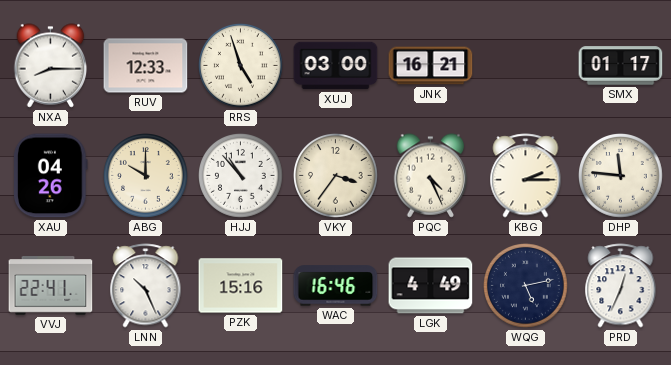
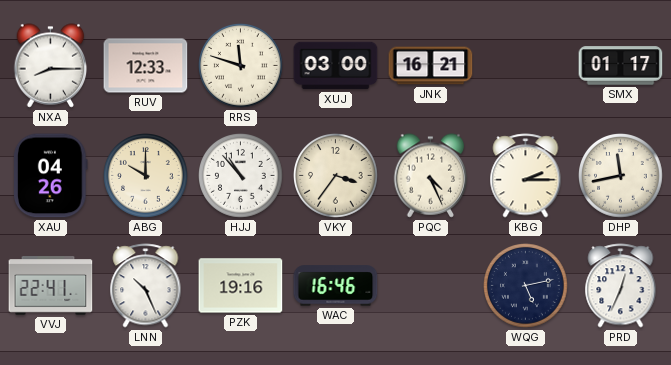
RRS: 4:57 -> 11:48 (241, 66)
DHP: 11:46 -> 11:43 (621, 176)
PZK: 15:16 -> 19:16 (241, 286)
LGK: 4:49 -> none (431, 286)
